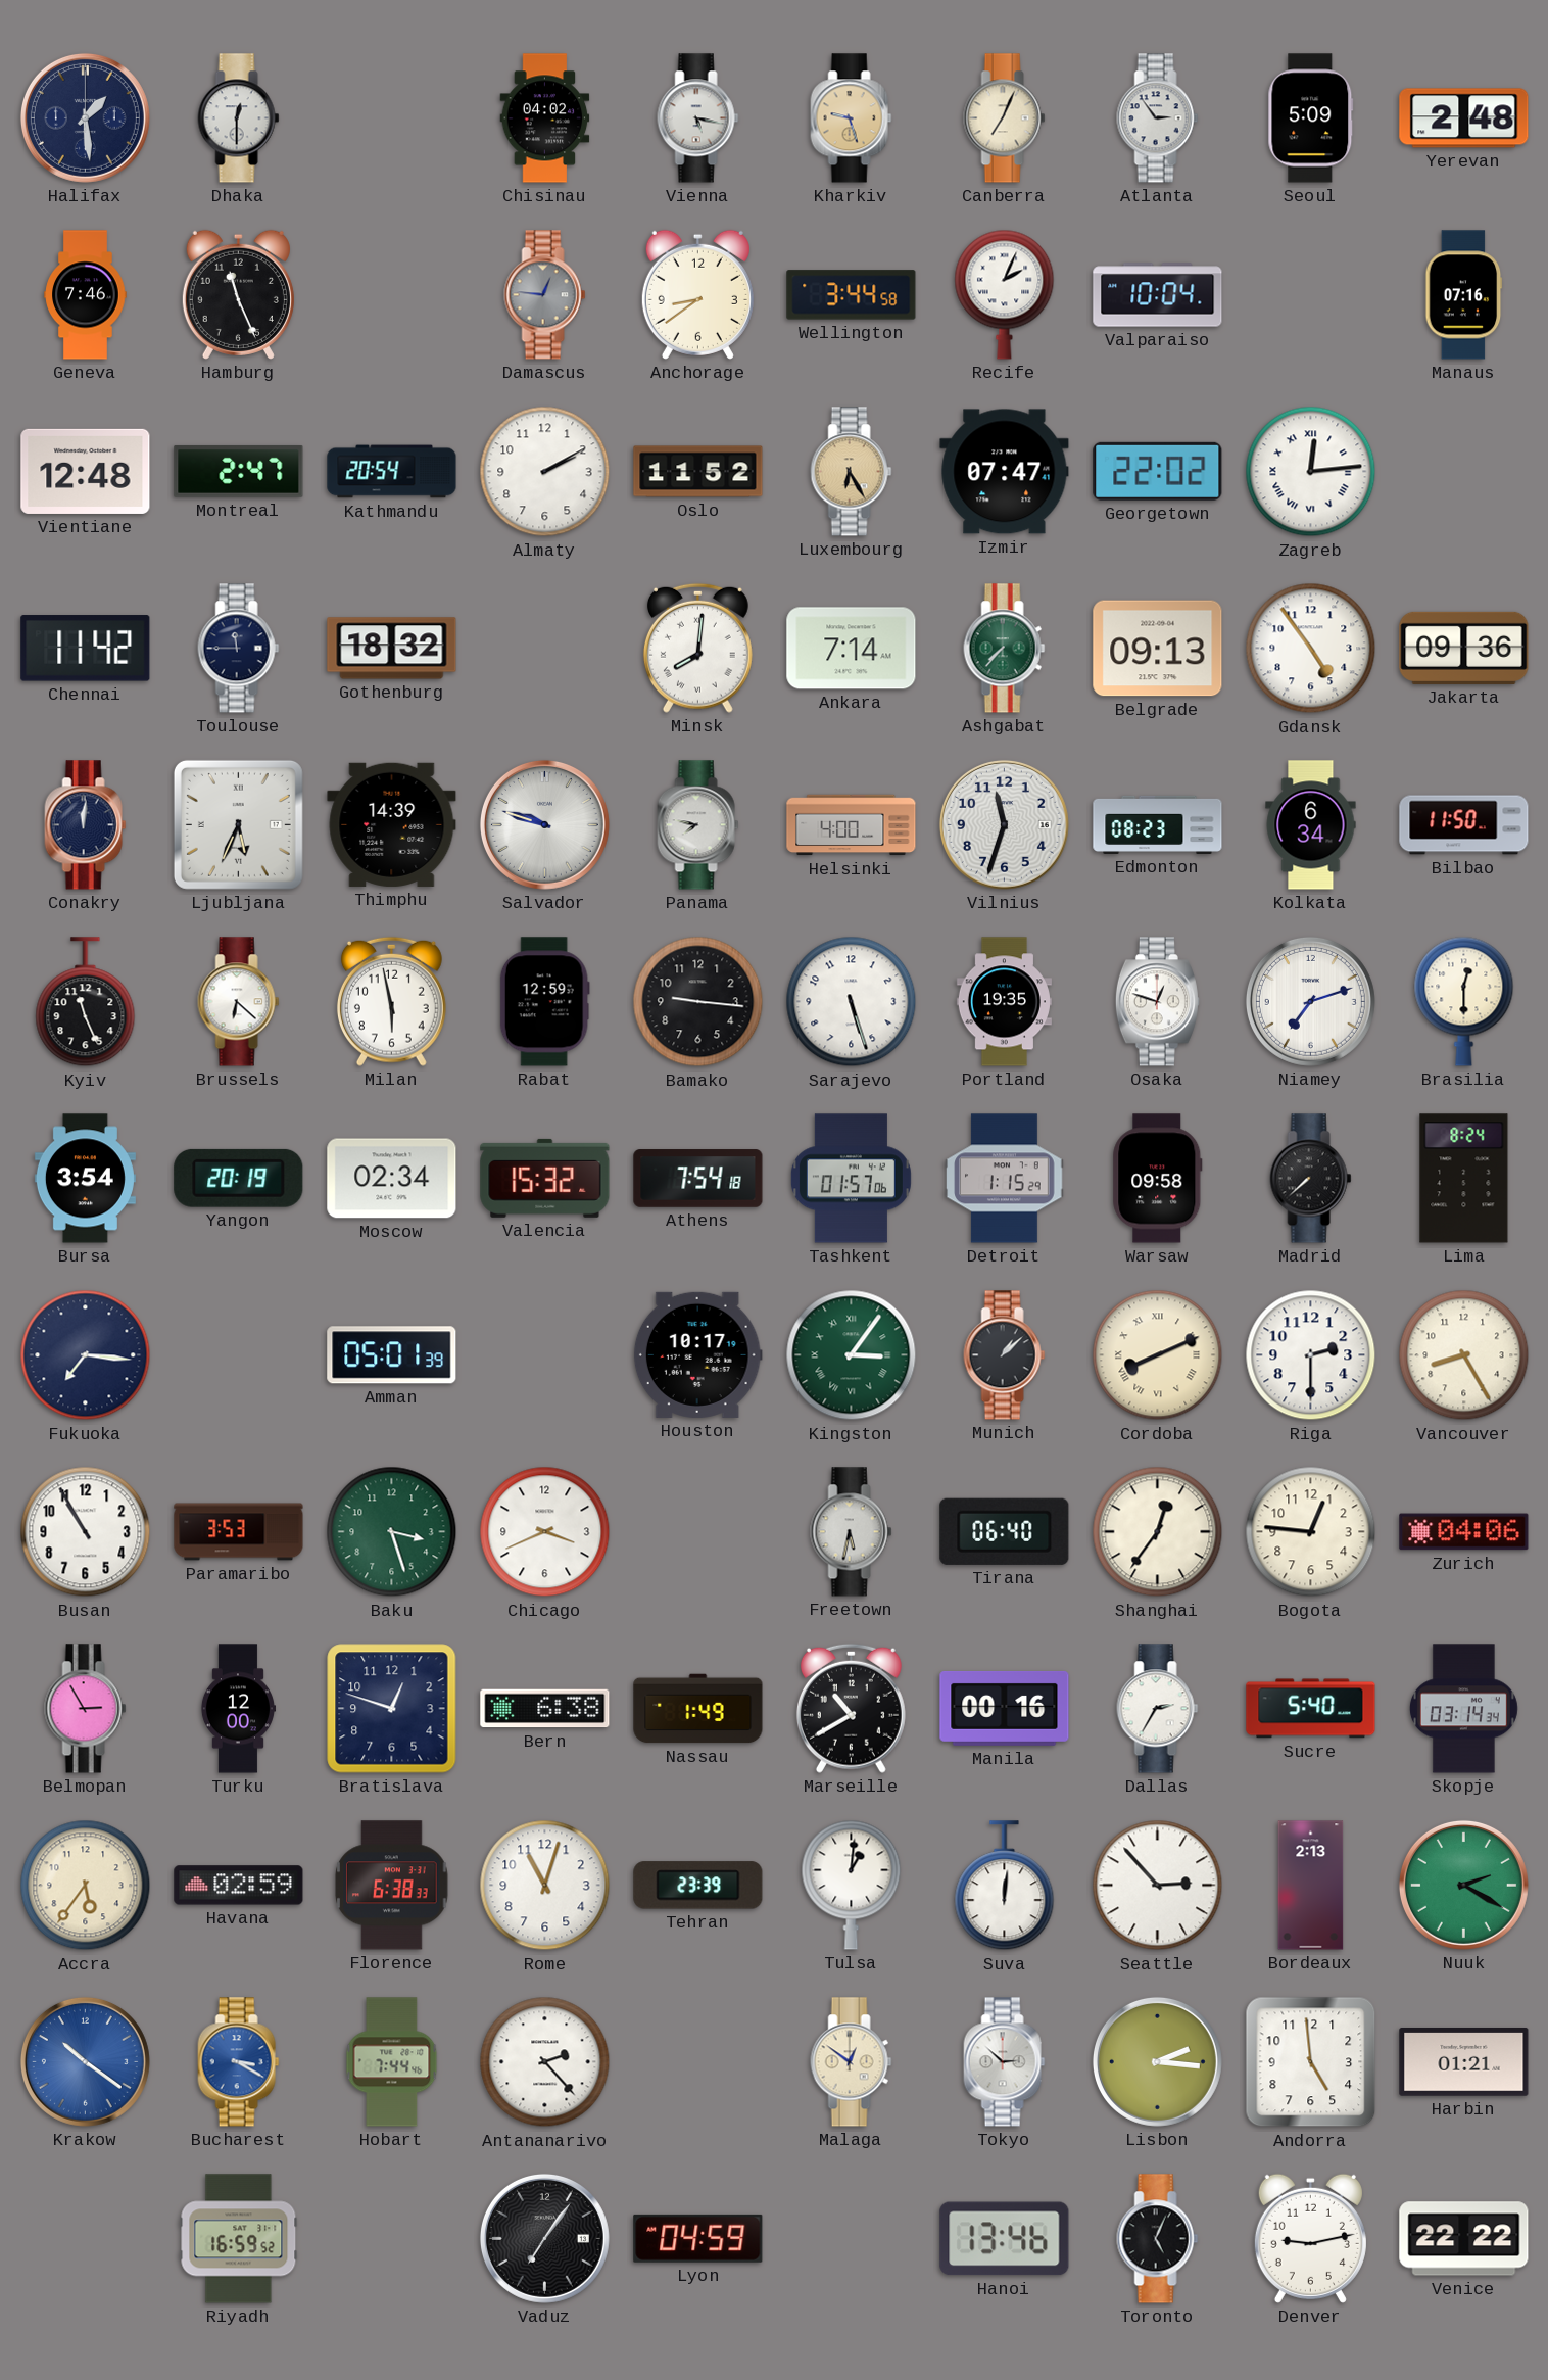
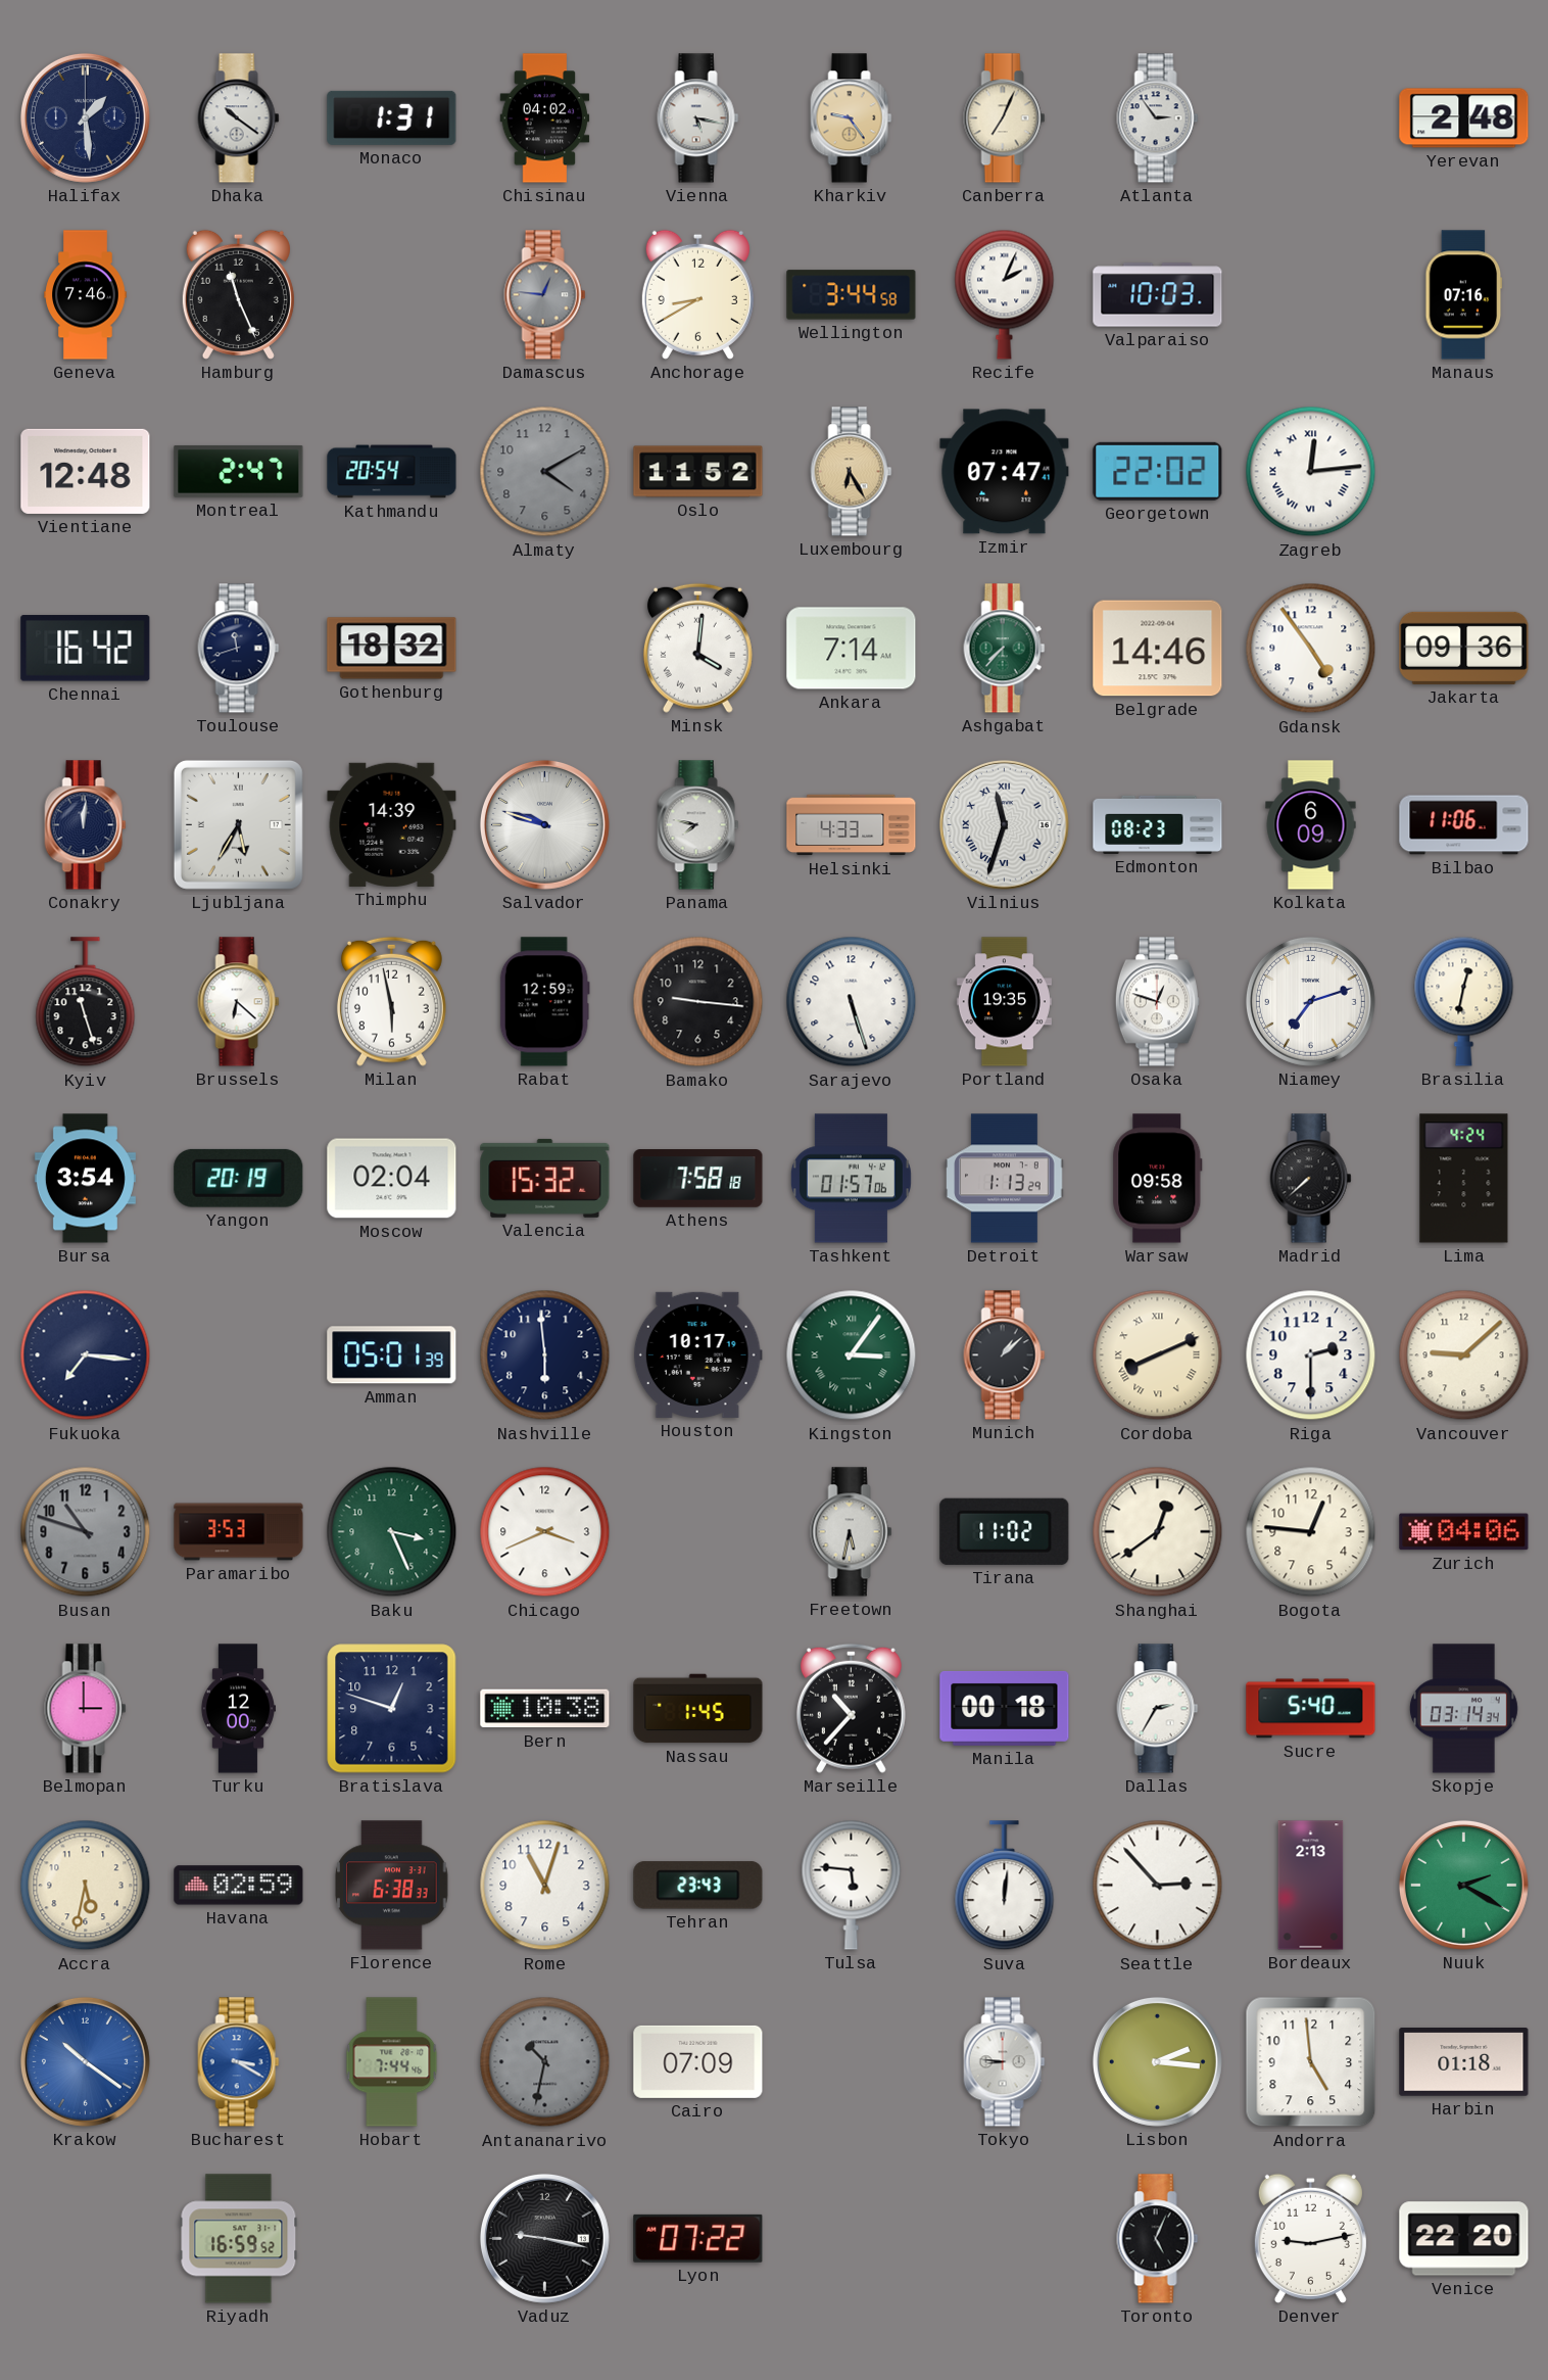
Dhaka: 12:30 -> 10:21 (239, 118)
Monaco: none -> 1:31 (392, 117)
Kharkiv: 9:27 -> 9:24 (852, 118)
Seoul: 5:09 -> none (1311, 118)
Anchorage: 8:39 -> 8:40 (697, 294)
Valparaiso: 10:04 -> 10:03 (1158, 295)
Almaty: 2:10 -> 4:10 (545, 472)
Almaty dial: white -> grey (545, 472)
Chennai: 11:42 -> 16:42 (86, 649)
Toulouse: 11:45 -> 11:42 (239, 649)
Minsk: 8:01 -> 4:01 (697, 648)
Belgrade: 09:13 -> 14:46 (1158, 649)
Ljubljana: 5:34 -> 5:35 (238, 824)
Helsinki: 4:00 -> 4:33 (852, 825)
Vilnius numerals: Arabic -> Roman (1004, 824)
Kolkata: 6:34 -> 6:09 (1311, 825)
Bilbao: 11:50 -> 11:06 (1464, 825)
Kyiv: 11:26 -> 11:27 (86, 1002)
Brasilia: 12:30 -> 12:32 (1464, 1001)
Moscow: 02:34 -> 02:04 (392, 1179)
Athens: 7:54 -> 7:58 (698, 1179)
Detroit: 1:15 -> 1:13 (1005, 1179)
Lima: 8:24 -> 4:24 (1464, 1179)
Nashville: none -> 5:59 (545, 1355)
Vancouver: 8:25 -> 9:08 (1464, 1355)
Busan: 10:55 -> 10:48 (86, 1532)
Busan dial: white -> grey (86, 1532)
Baku: 3:27 -> 3:26 (392, 1532)
Tirana: 06:40 -> 11:02 (1005, 1531)
Shanghai: 12:36 -> 12:39 (1158, 1532)
Belmopan: 2:55 -> 3:00 (86, 1709)
Bern: 6:38 -> 10:38 (545, 1709)
Nassau: 1:49 -> 1:45 (698, 1709)
Marseille: 10:40 -> 10:37 (851, 1708)
Manila: 00:16 -> 00:18 (1005, 1708)
Accra: 5:36 -> 5:32 (86, 1886)
Tehran: 23:39 -> 23:43 (698, 1886)
Tulsa: 1:01 -> 5:46 (852, 1885)
Antananarivo: 2:23 -> 10:32 (545, 2062)
Antananarivo dial: white -> grey (545, 2062)
Cairo: none -> 07:09 (698, 2061)
Malaga: 12:51 -> none (852, 2062)
Tokyo: 2:52 -> 8:46 (1005, 2062)
Harbin: 01:21 -> 01:18 (1464, 2062)
Vaduz: 7:06 -> 9:17 (544, 2238)
Lyon: 04:59 -> 07:22 (698, 2238)
Hanoi: 13:46 -> none (1005, 2239)
Venice: 22:22 -> 22:20 (1464, 2239)
